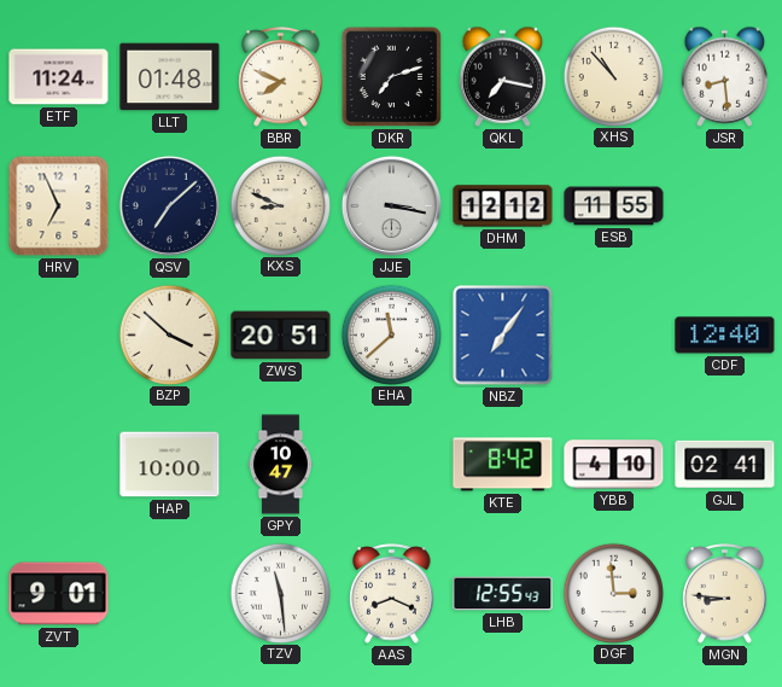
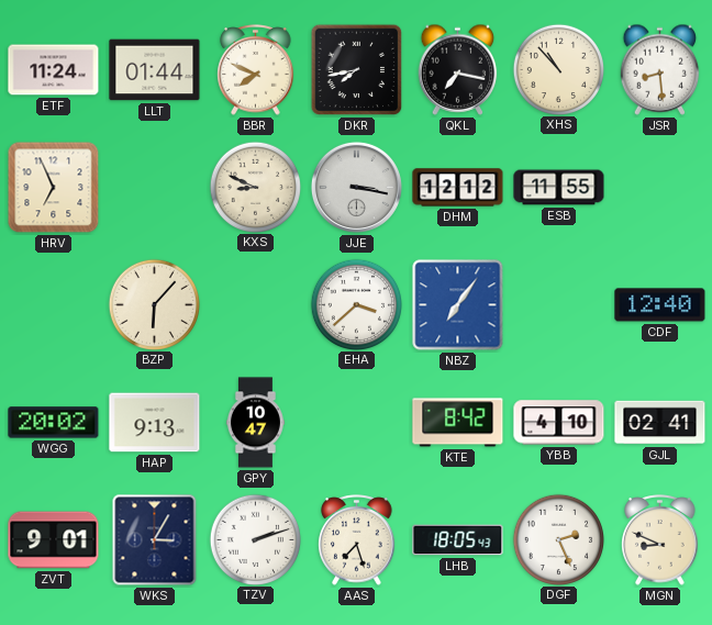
LLT: 01:48 -> 01:44 (155, 70)
DKR: 7:12 -> 7:43 (357, 70)
QSV: 7:08 -> none (169, 205)
BZP: 3:52 -> 6:07 (154, 304)
ZWS: 20:51 -> none (281, 336)
EHA: 11:38 -> 3:38 (356, 304)
WGG: none -> 20:02 (54, 423)
HAP: 10:00 -> 9:13 (155, 423)
WKS: none -> 3:05 (155, 540)
TZV: 11:29 -> 2:12 (255, 539)
AAS: 8:19 -> 7:27 (357, 540)
LHB: 12:55 -> 18:05 (458, 540)
DGF: 2:59 -> 2:26 (558, 539)
MGN: 8:46 -> 8:49 (660, 540)
